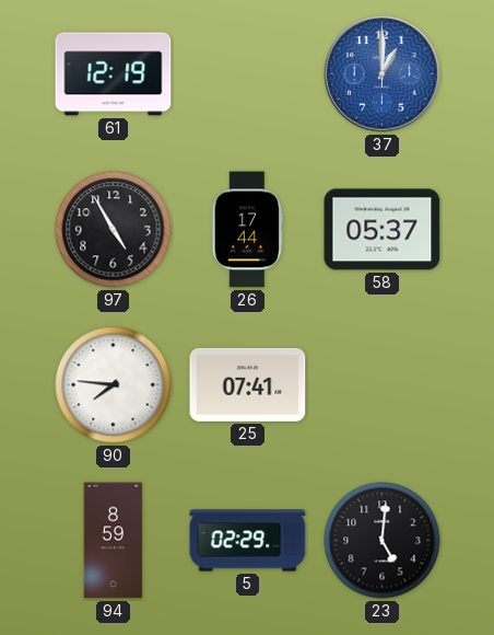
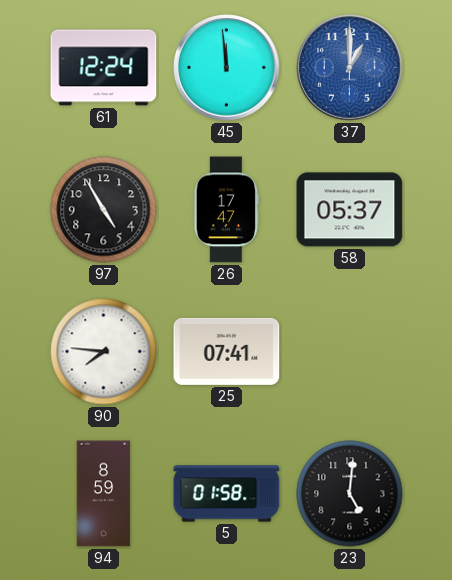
61: 12:19 -> 12:24 (104, 68)
45: none -> 11:59 (227, 68)
26: 17:44 -> 17:47 (226, 210)
5: 02:29 -> 01:58 (227, 494)
